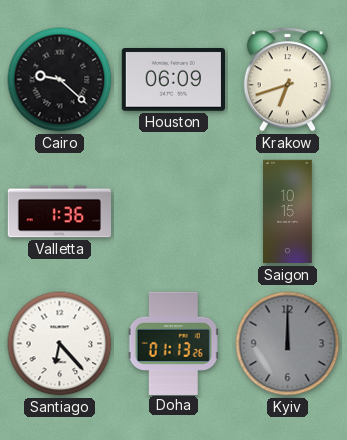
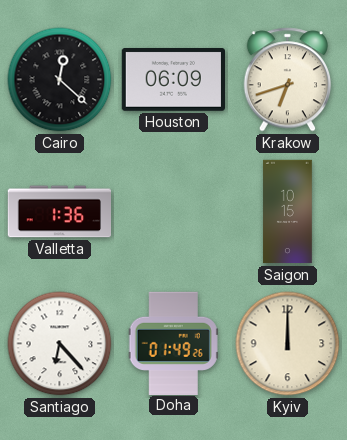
Cairo: 9:22 -> 12:22 (60, 80)
Doha: 01:13 -> 01:49 (173, 343)
Kyiv dial: grey -> cream (288, 344)
